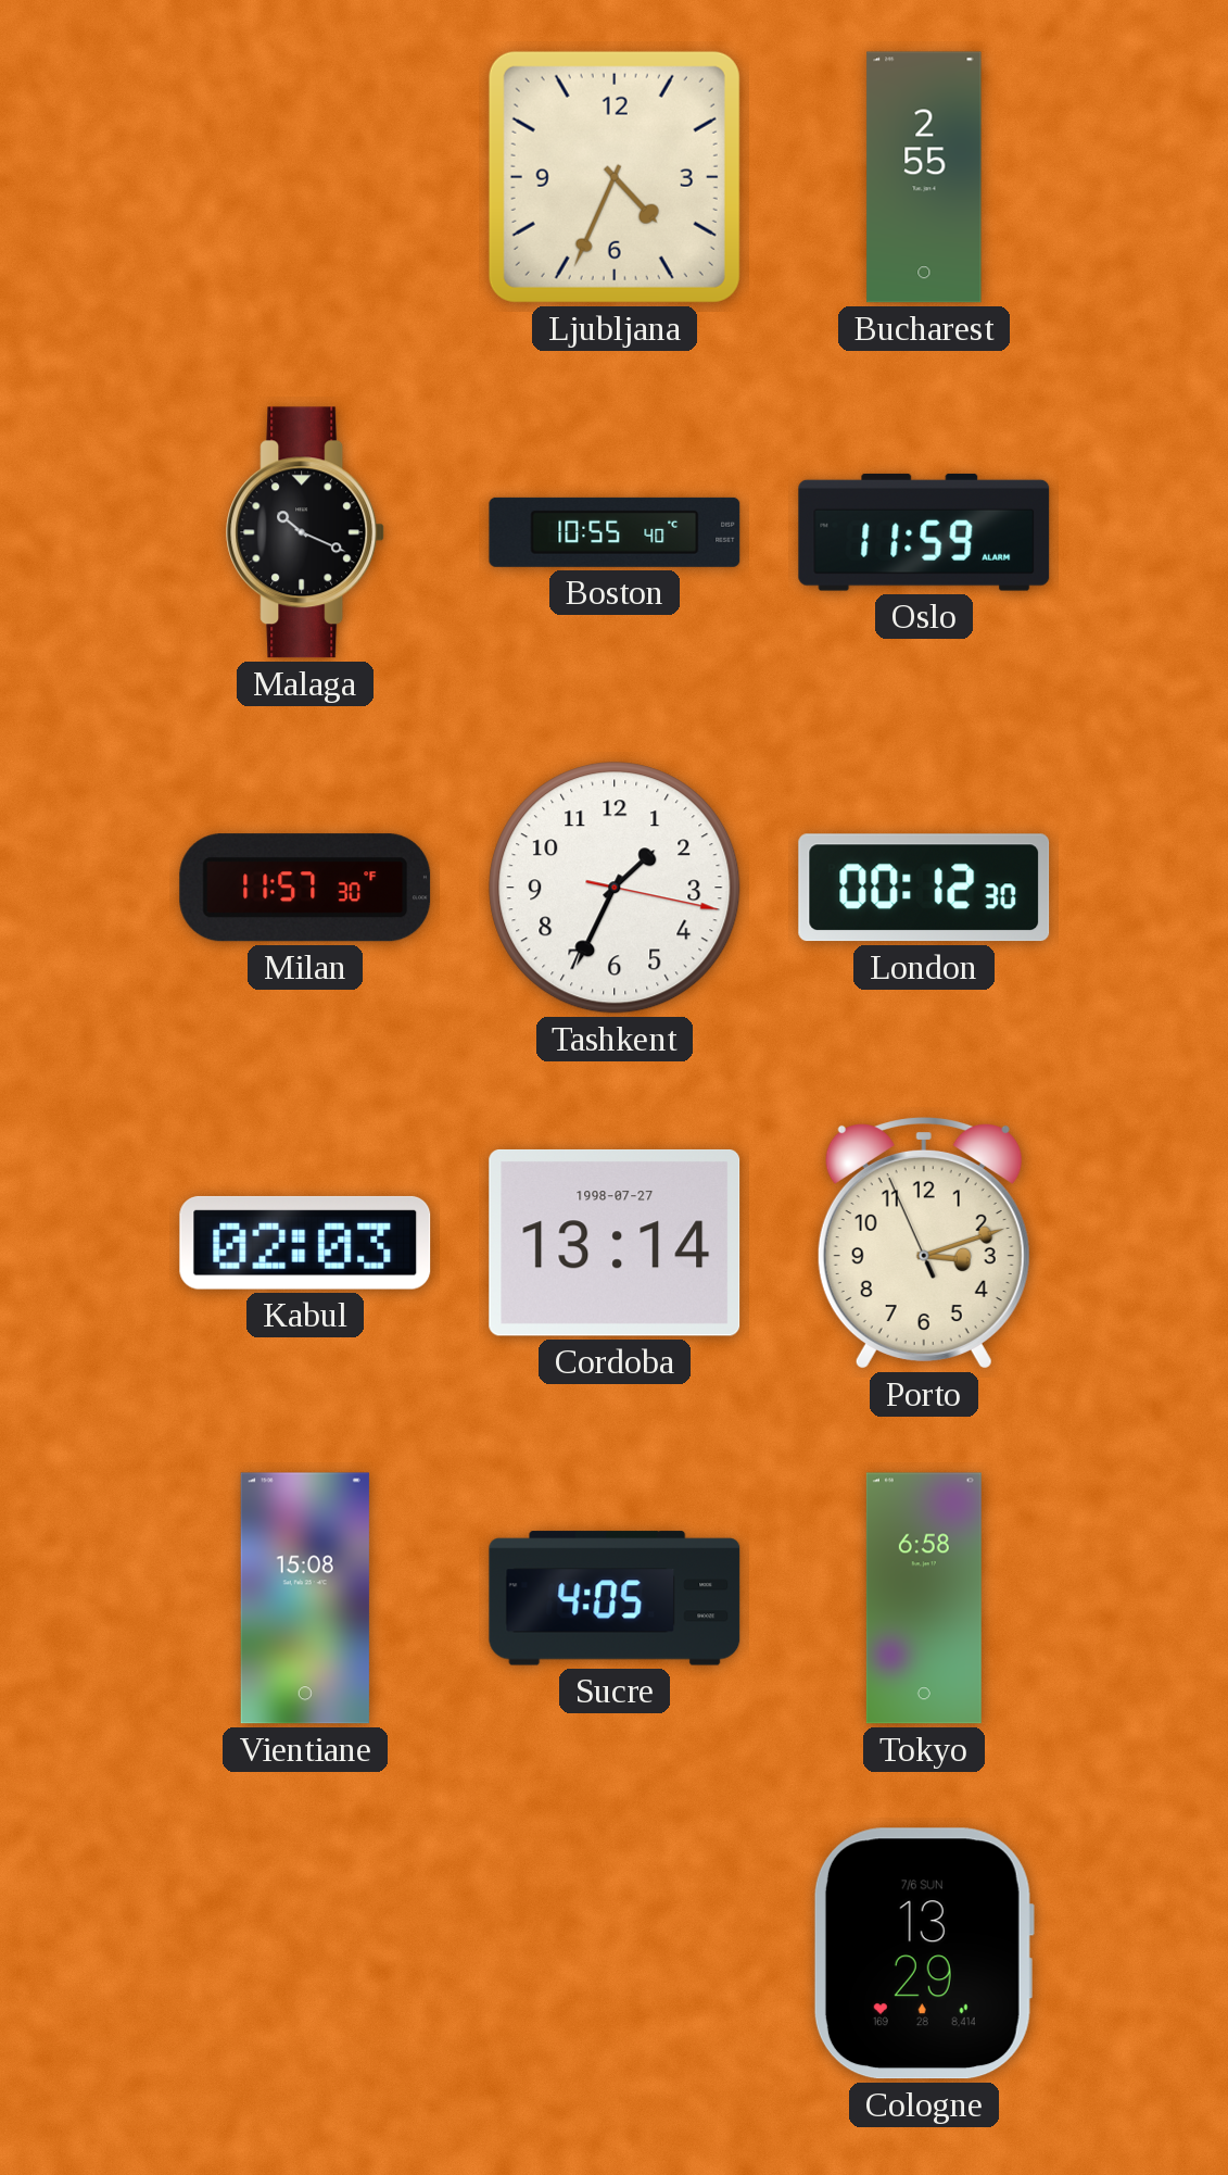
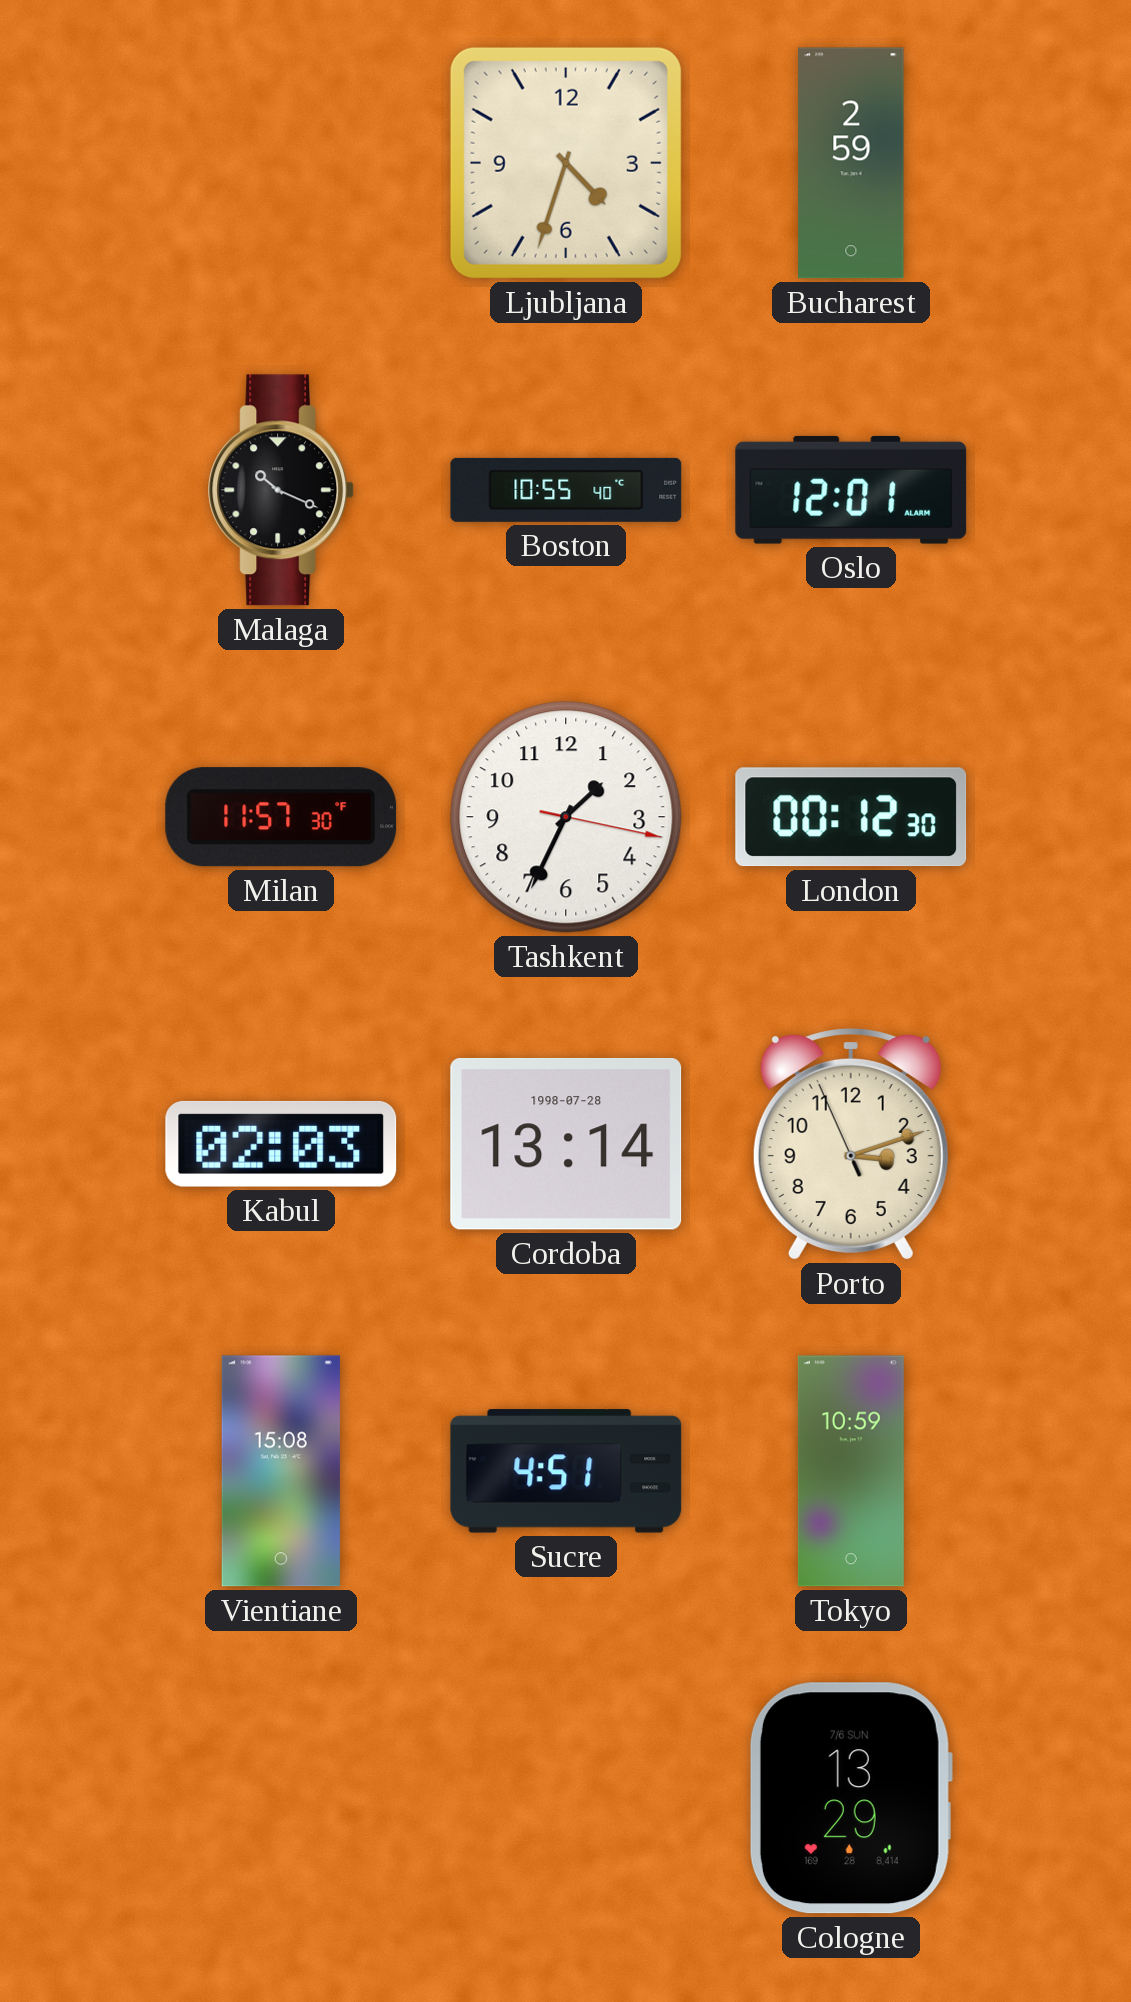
Ljubljana: 4:34 -> 4:33 (566, 163)
Bucharest: 2:55 -> 2:59 (851, 163)
Oslo: 11:59 -> 12:01 (851, 490)
Cordoba date: 1998-07-27 -> 1998-07-28 (566, 1144)
Sucre: 4:05 -> 4:51 (566, 1471)
Tokyo: 6:58 -> 10:59 (851, 1471)
